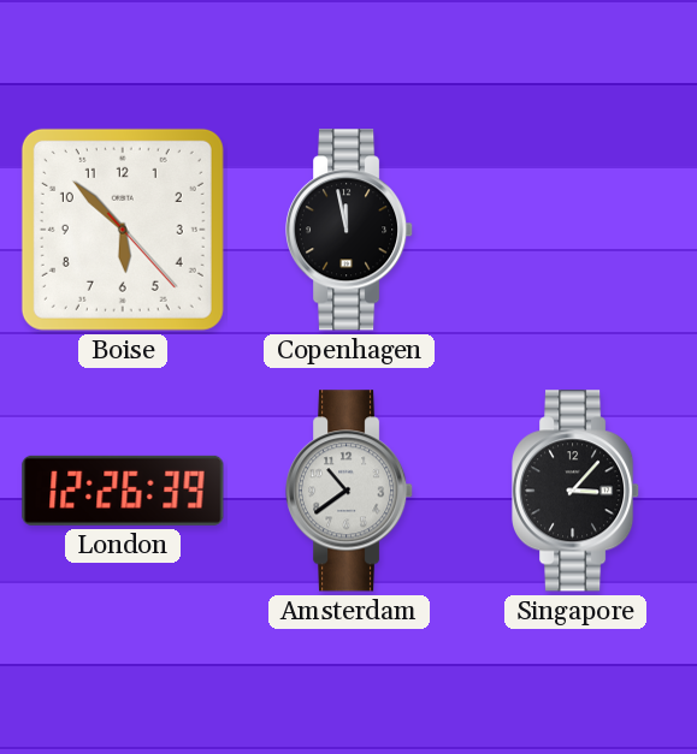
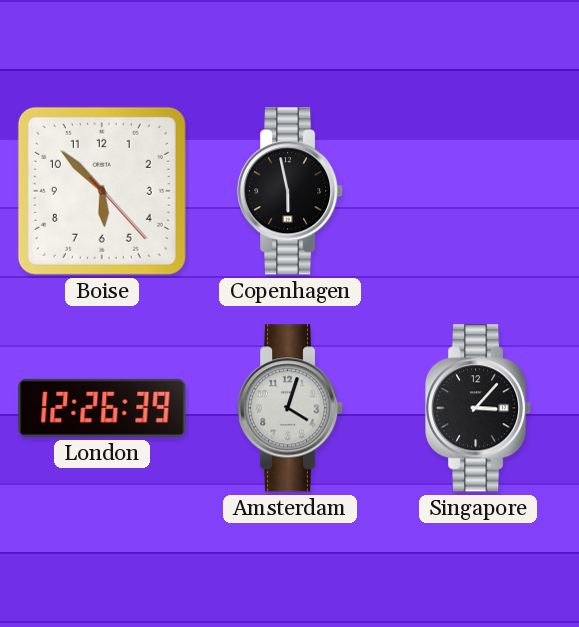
Copenhagen: 11:58 -> 5:58 (291, 191)
Amsterdam: 10:39 -> 4:03 (291, 408)
